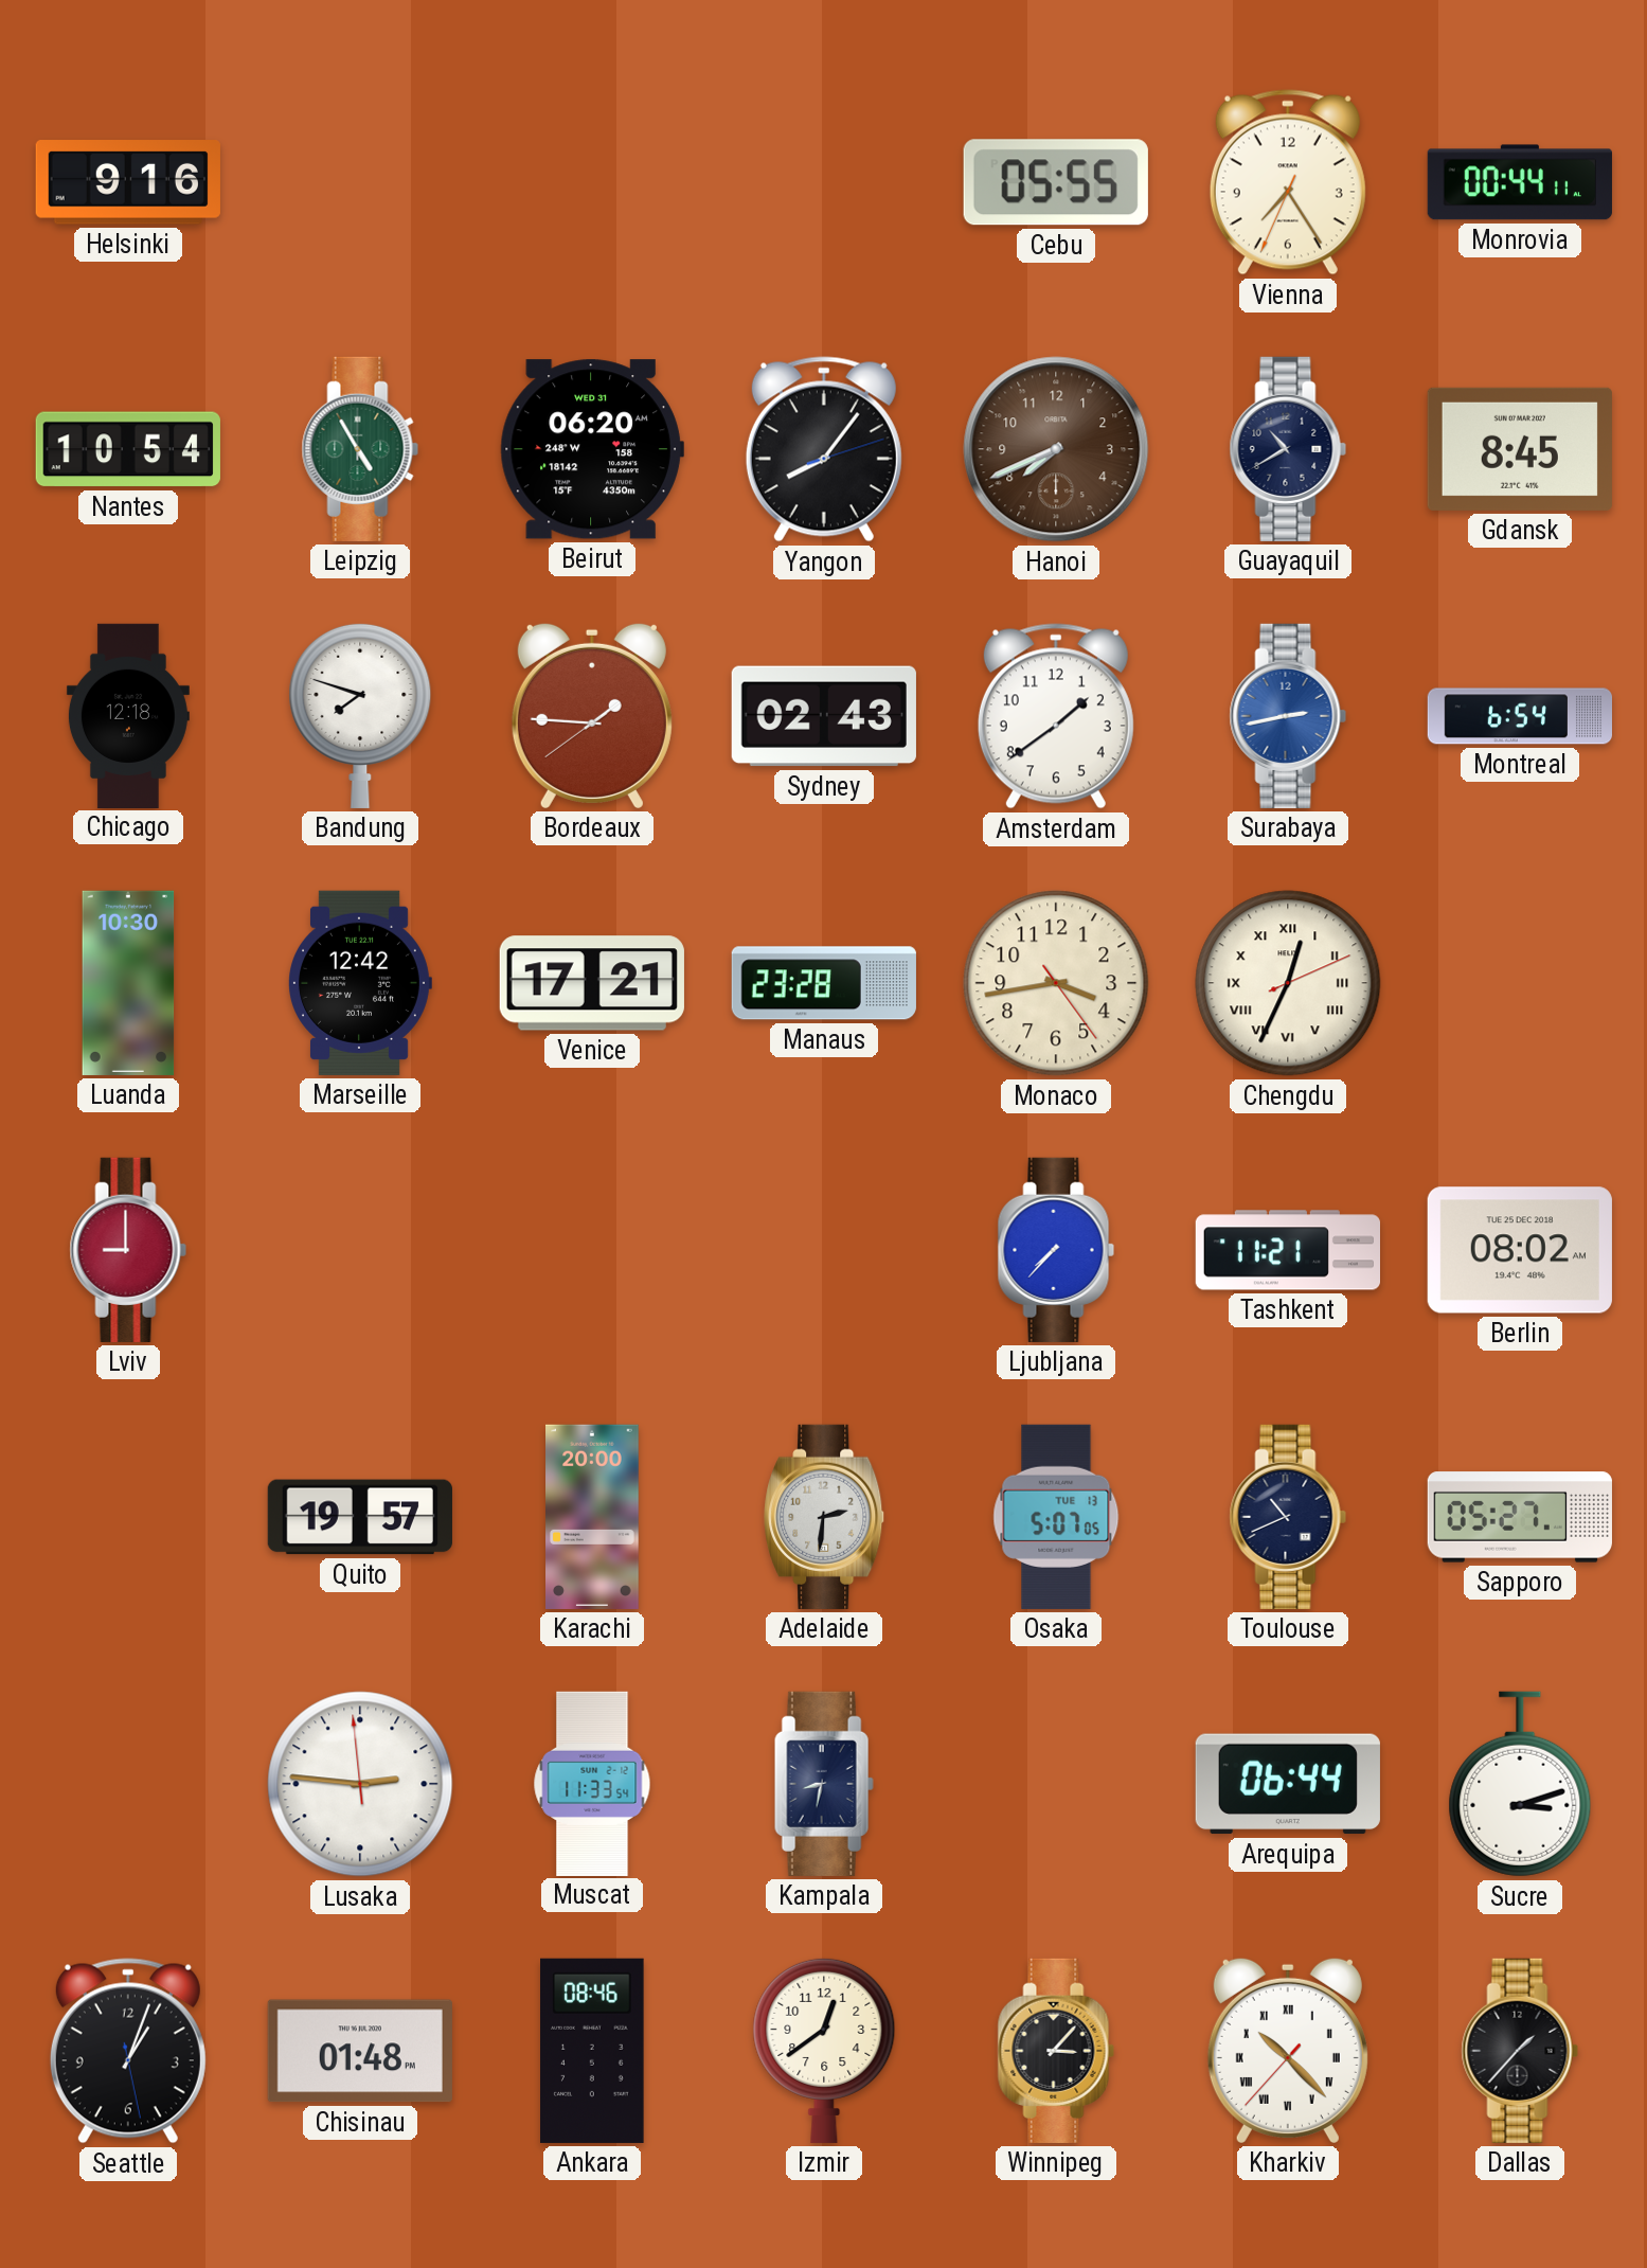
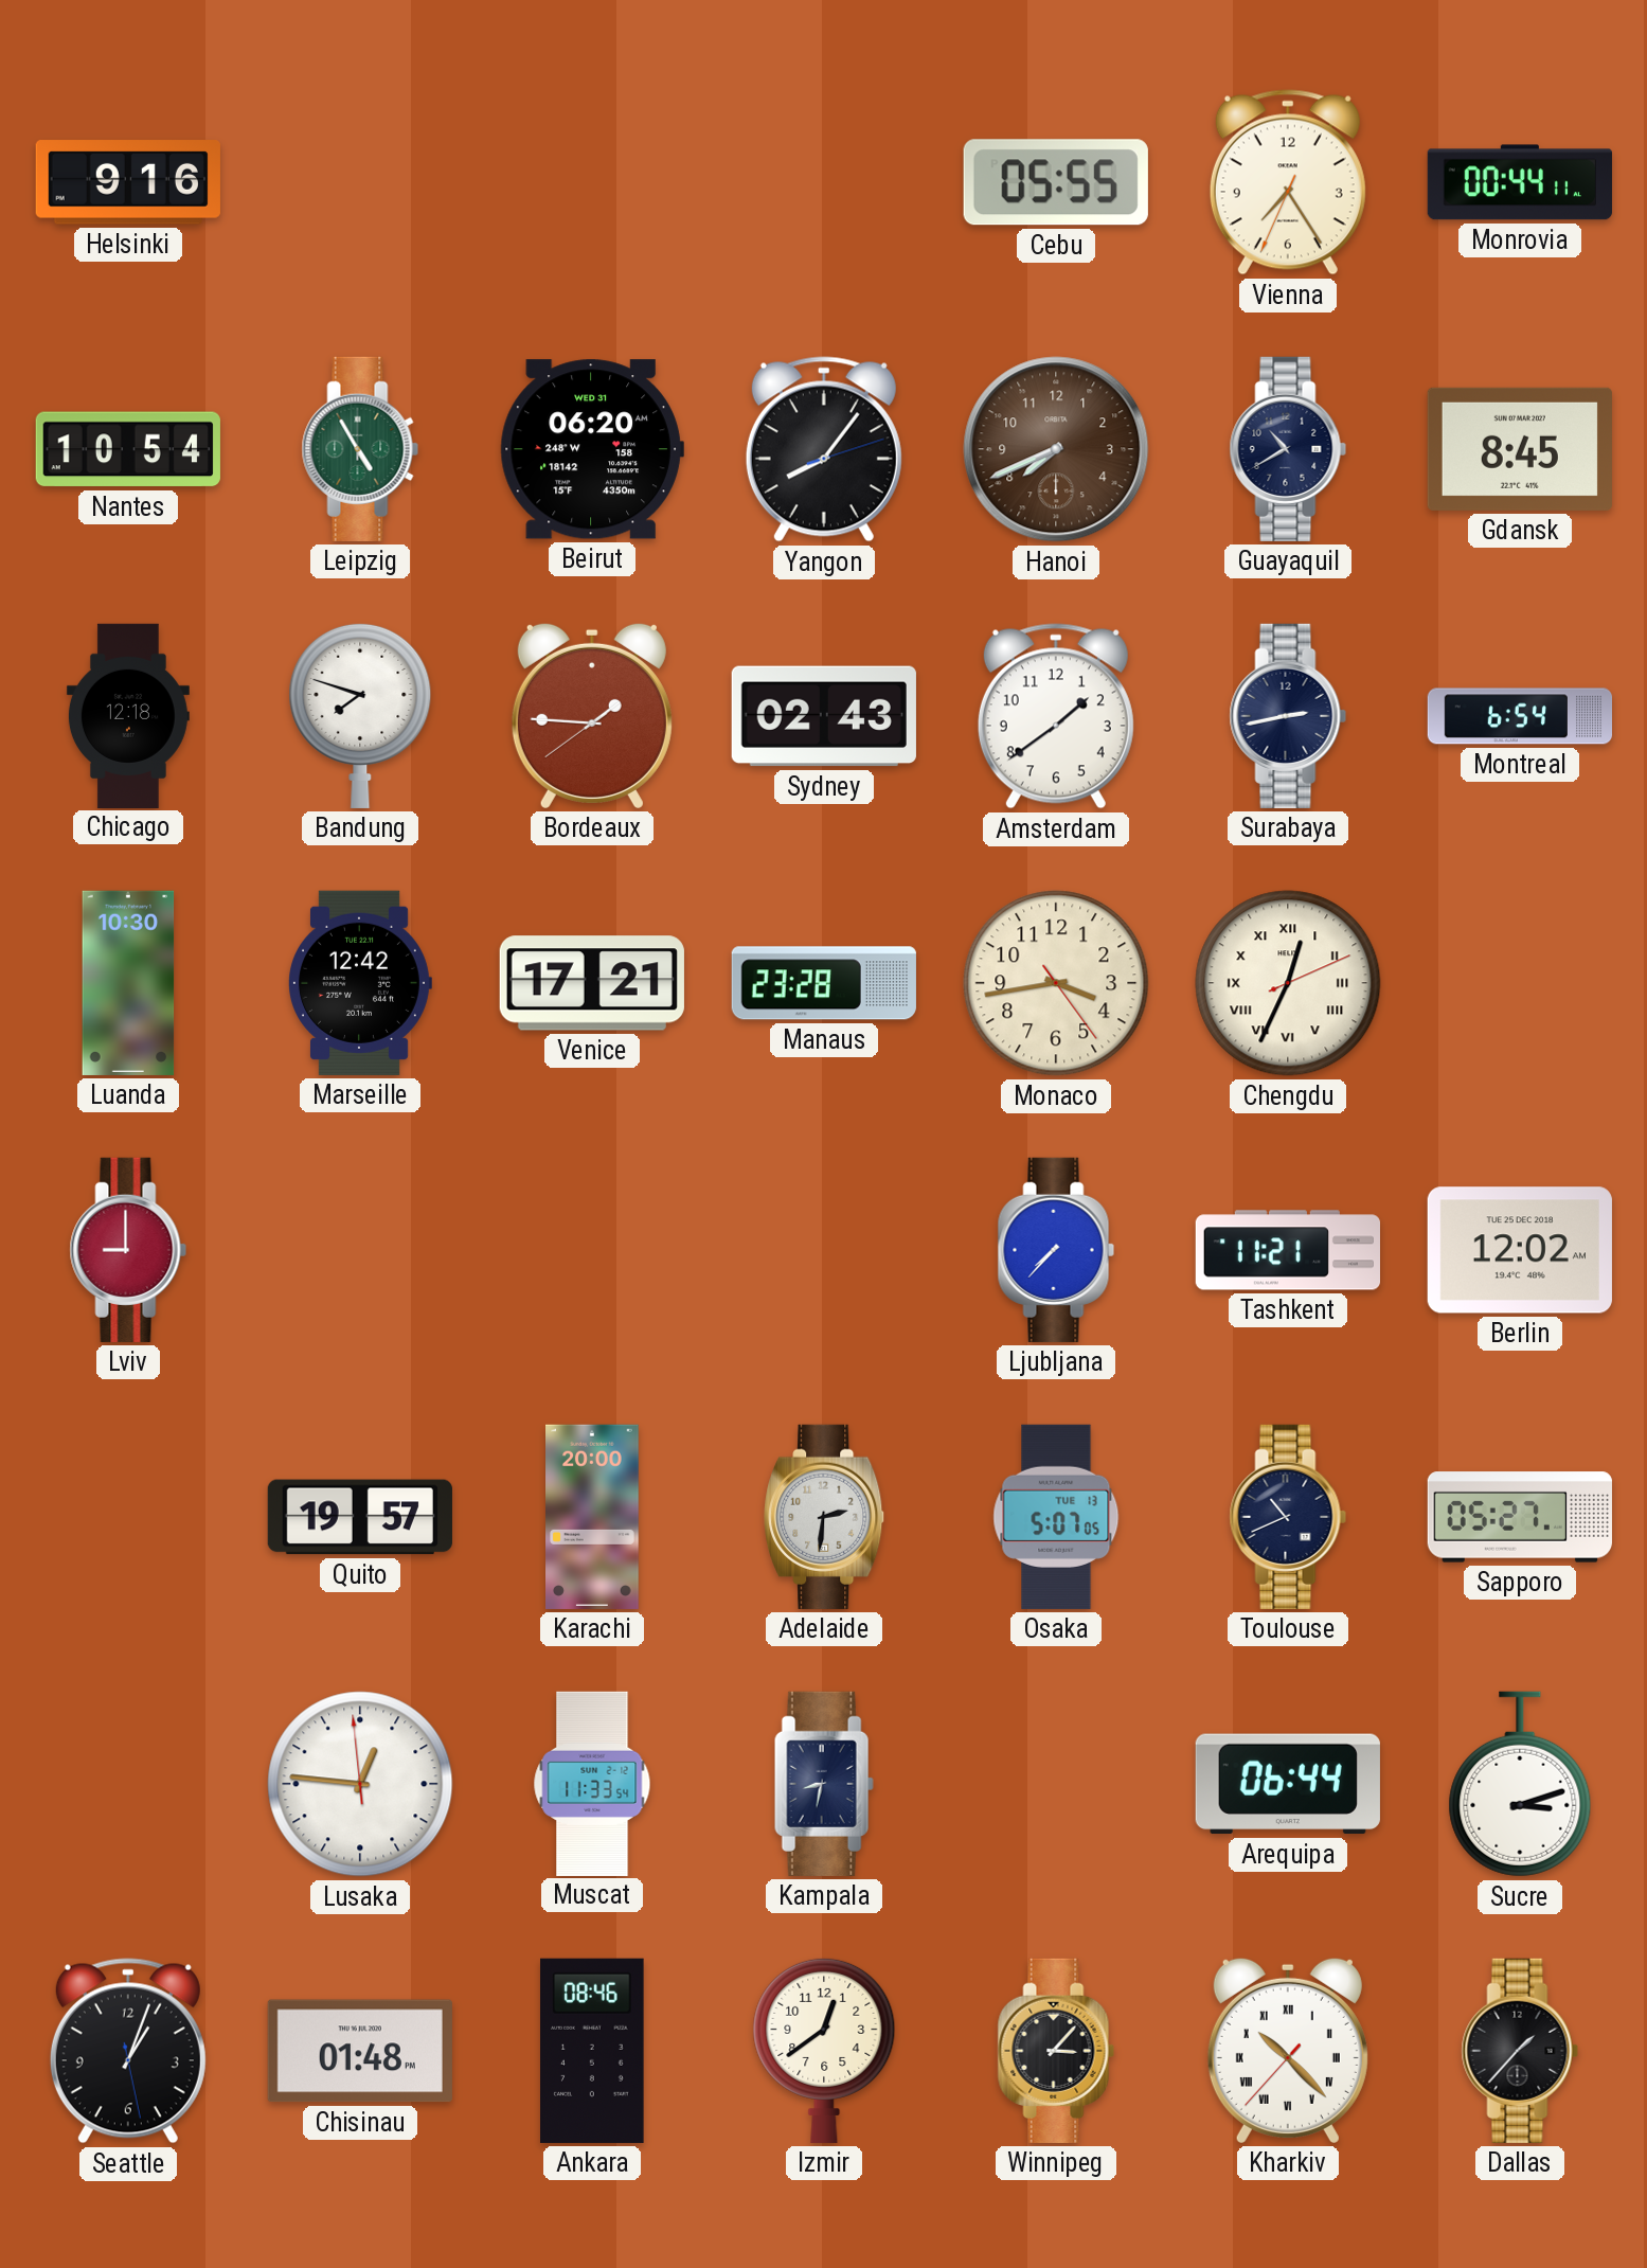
Surabaya dial: blue -> navy (1288, 716)
Berlin: 08:02 -> 12:02 (1520, 1250)
Lusaka: 2:45 -> 12:45 (360, 1784)
